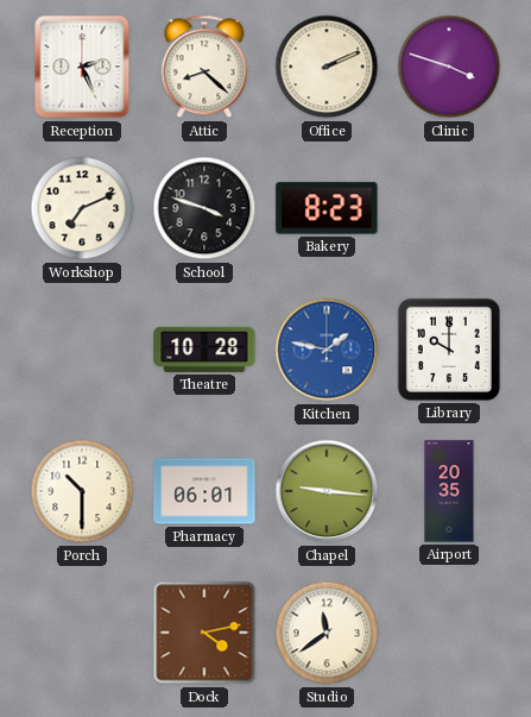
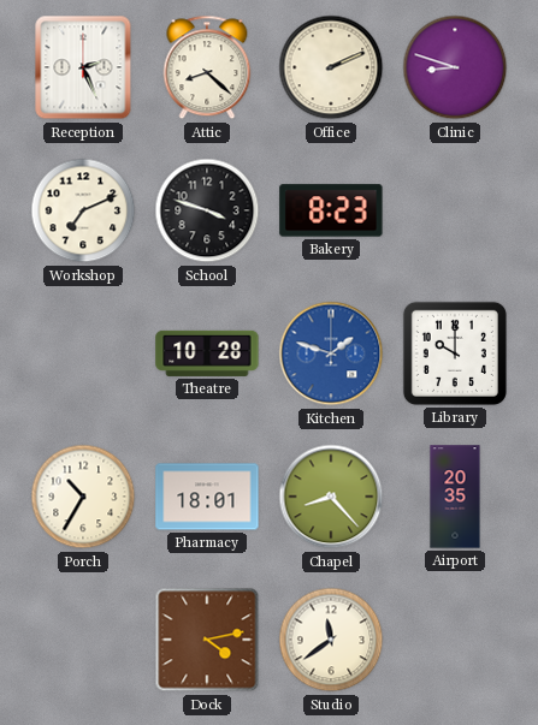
Clinic: 3:48 -> 8:48 (455, 67)
Kitchen: 1:47 -> 1:48 (331, 353)
Porch: 10:30 -> 10:35 (83, 497)
Pharmacy: 06:01 -> 18:01 (207, 497)
Chapel: 9:16 -> 8:23 (331, 497)
